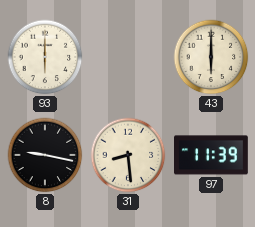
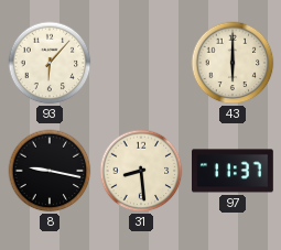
93: 6:00 -> 6:07 (50, 63)
97: 11:39 -> 11:37 (234, 171)
